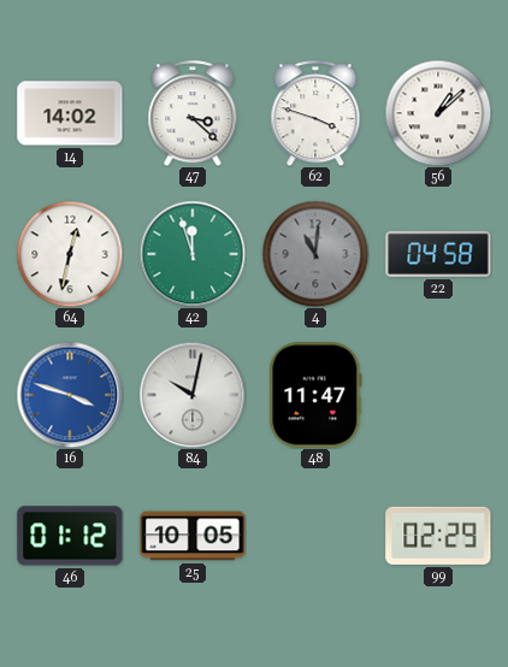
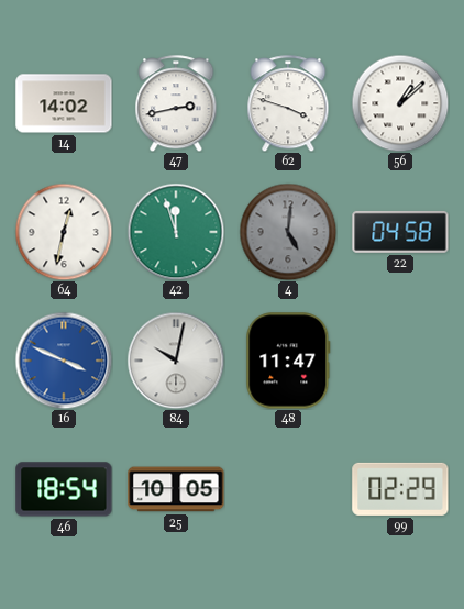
47: 3:22 -> 2:43 (176, 103)
4: 11:01 -> 5:01 (288, 232)
16: 3:48 -> 3:49 (64, 361)
46: 01:12 -> 18:54 (64, 489)
